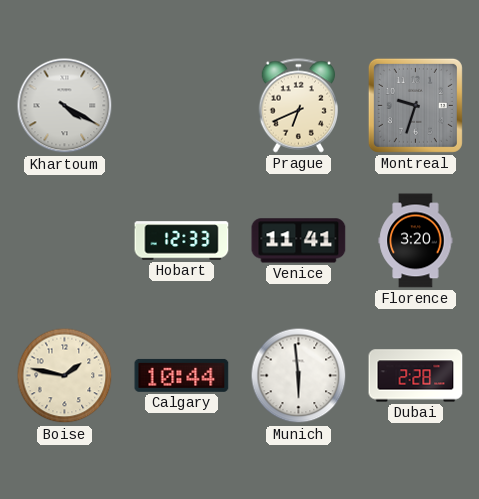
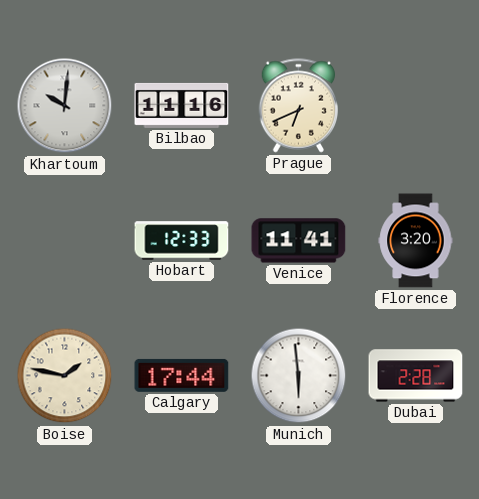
Khartoum: 4:20 -> 10:01 (65, 106)
Bilbao: none -> 11:16 (182, 105)
Montreal: 9:33 -> none (415, 105)
Calgary: 10:44 -> 17:44 (182, 375)
